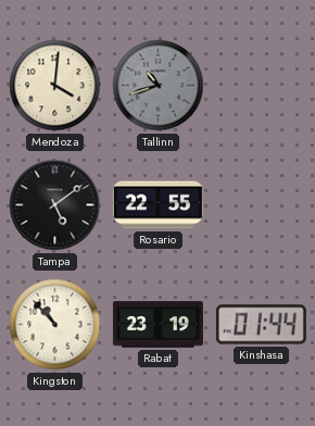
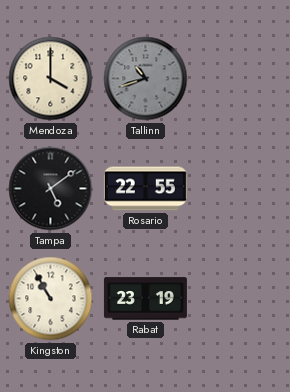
Mendoza: 4:01 -> 4:00 (51, 79)
Kingston: 10:53 -> 10:55 (51, 299)
Kinshasa: 01:44 -> none (261, 325)
